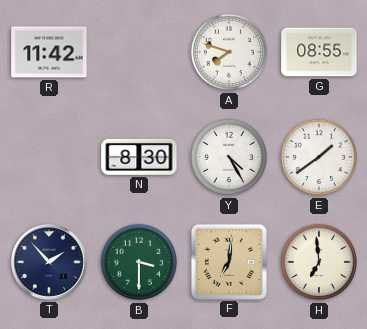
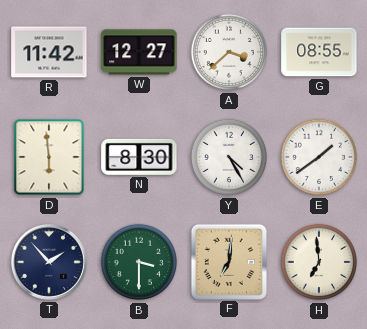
W: none -> 12:27 (139, 52)
A: 7:48 -> 3:38 (229, 52)
D: none -> 5:59 (49, 157)
